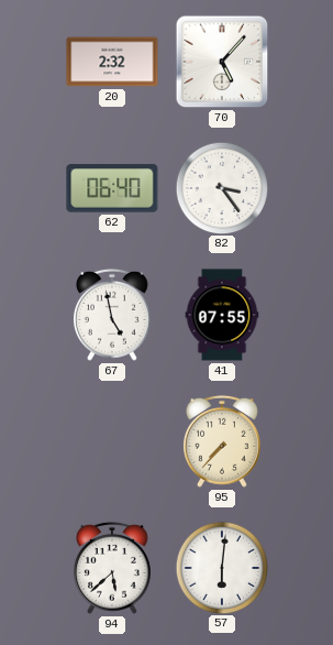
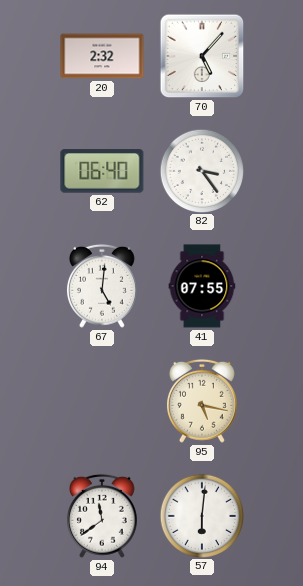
67: 4:58 -> 5:01 (102, 286)
95: 7:37 -> 5:17 (202, 401)
94: 5:38 -> 11:39 (102, 516)
